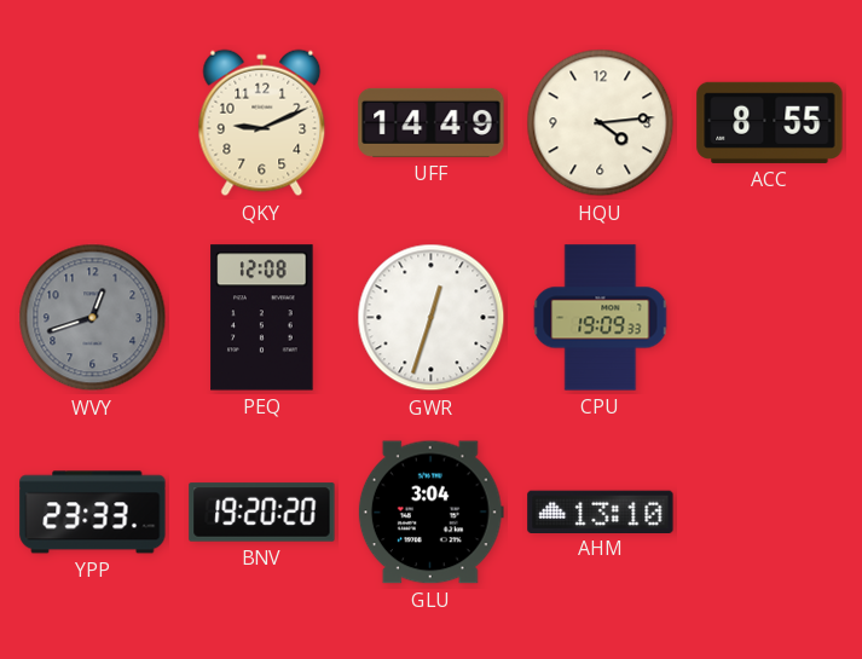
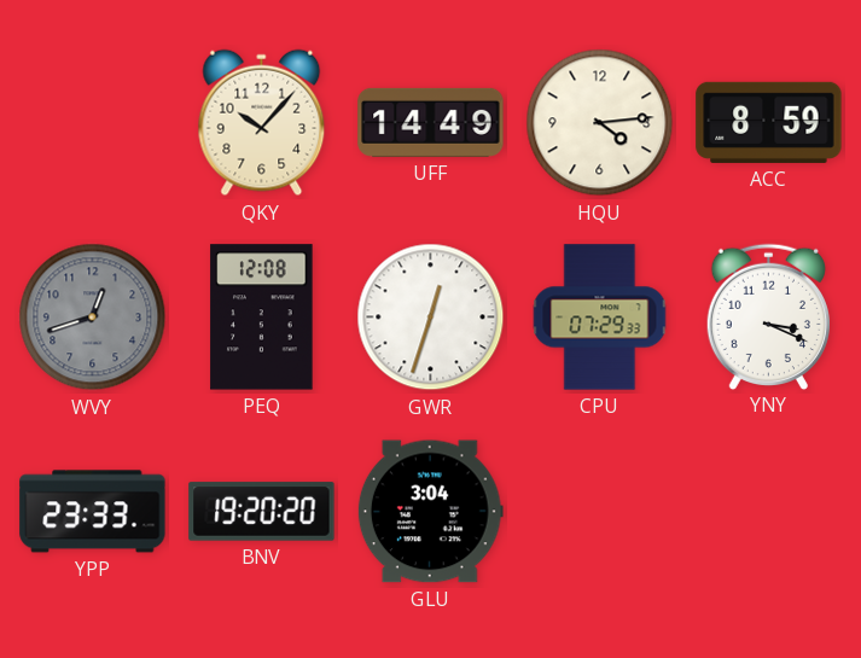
QKY: 9:11 -> 10:07 (262, 123)
ACC: 8:55 -> 8:59 (769, 122)
CPU: 19:09 -> 07:29 (600, 318)
YNY: none -> 3:19 (768, 316)
AHM: 13:10 -> none (601, 511)
